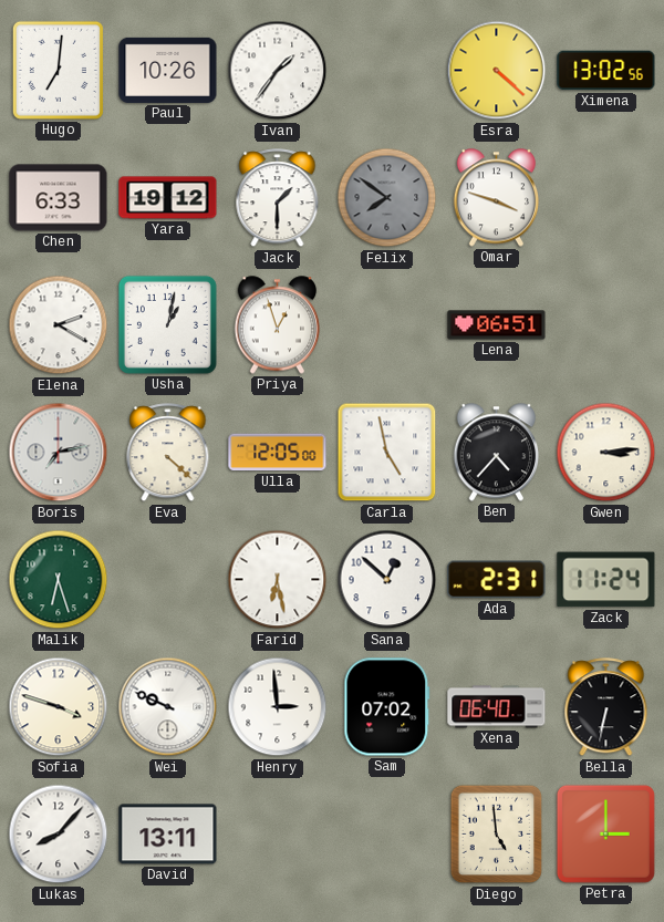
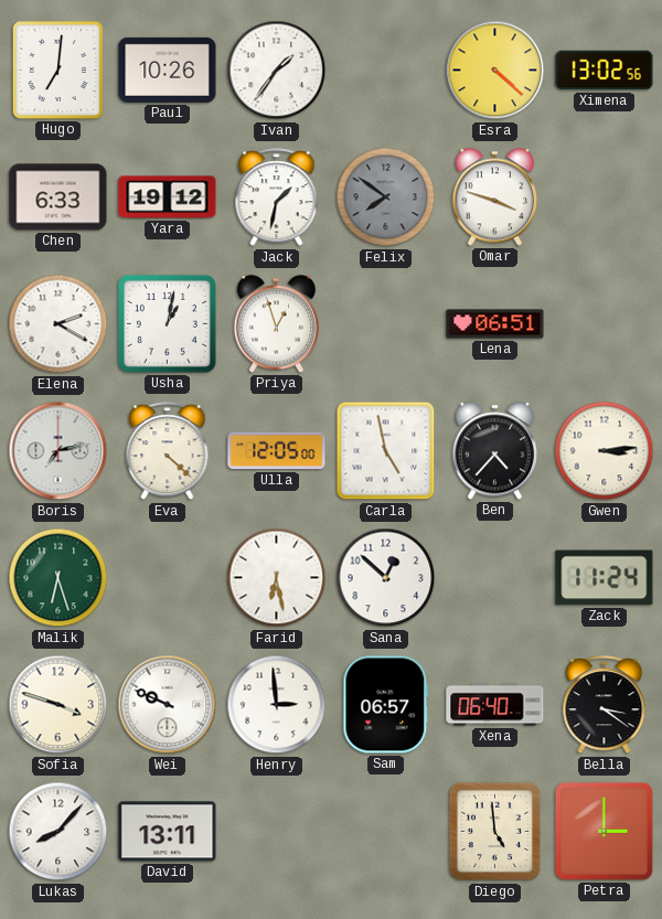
Jack: 1:30 -> 1:32 (277, 197)
Ada: 2:31 -> none (497, 580)
Sam: 07:02 -> 06:57 (386, 705)
Bella: 6:32 -> 3:21 (605, 705)
